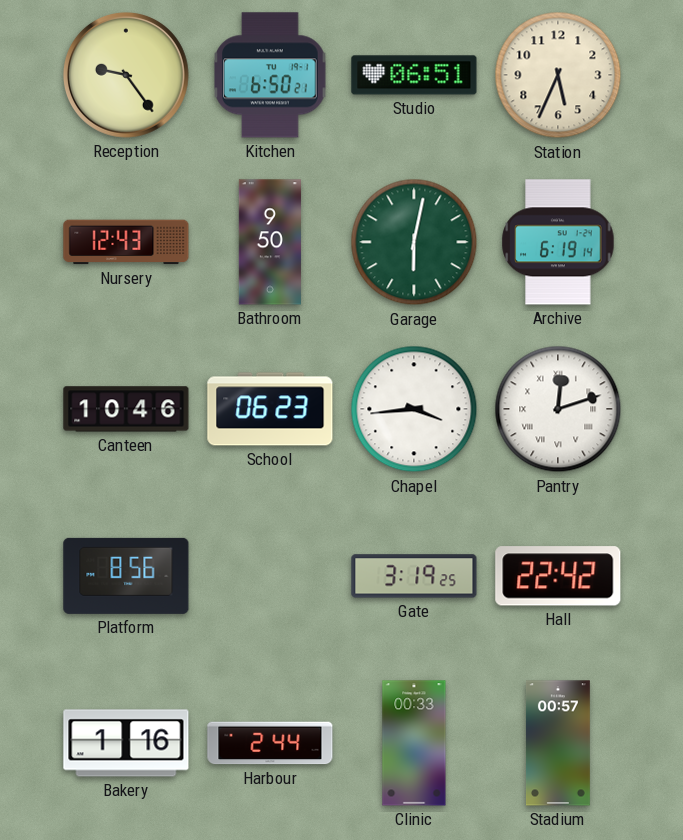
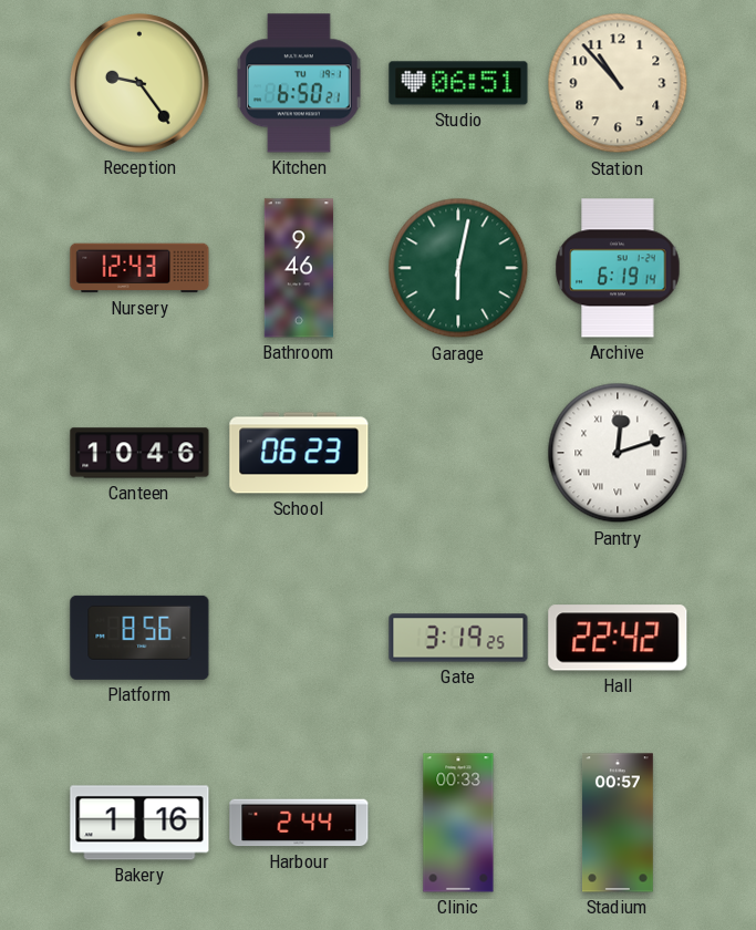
Station: 5:34 -> 10:53 (618, 83)
Bathroom: 9:50 -> 9:46 (299, 268)
Chapel: 3:44 -> none (414, 409)
